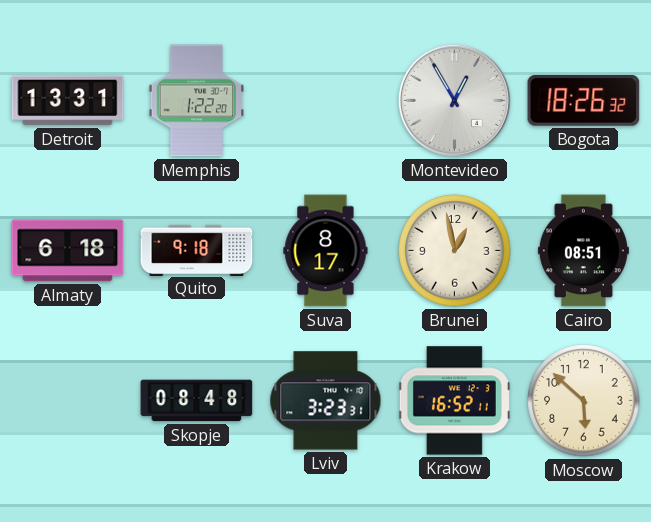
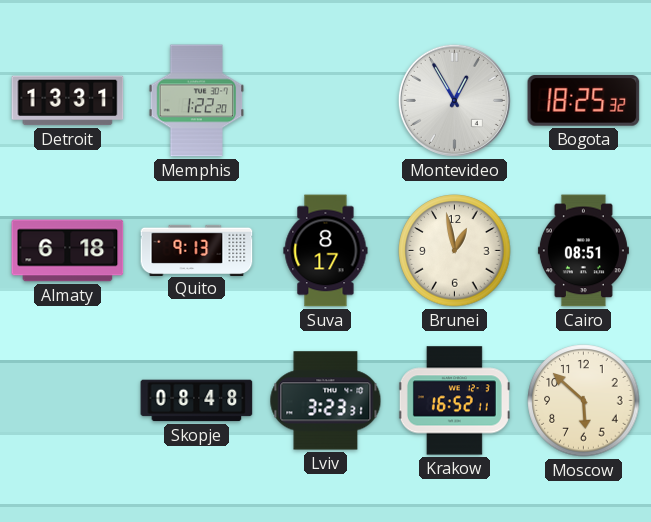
Bogota: 18:26 -> 18:25 (584, 101)
Quito: 9:18 -> 9:13 (197, 250)
